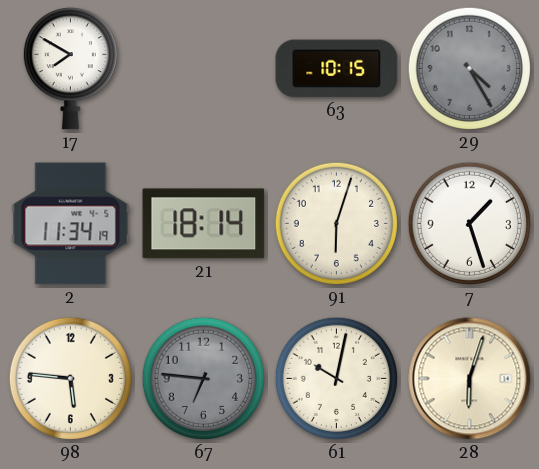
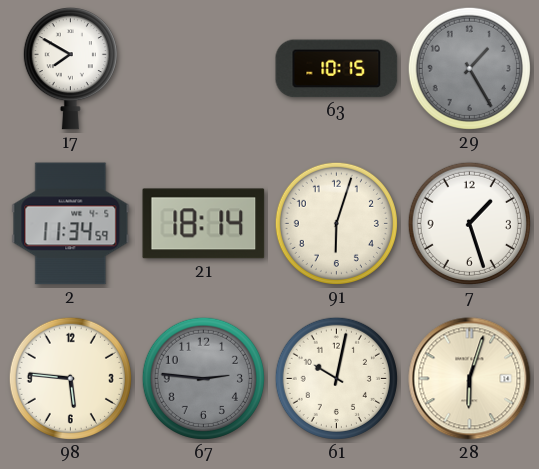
29: 4:25 -> 1:25 (469, 68)
2: 11:34:19 -> 11:34:59 (71, 224)
67: 6:46 -> 2:46 (203, 378)
